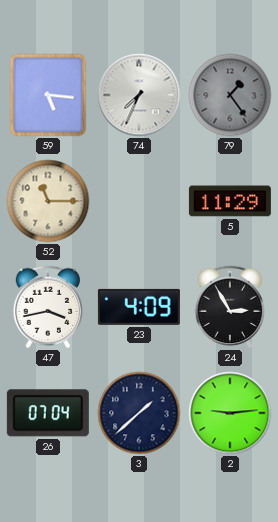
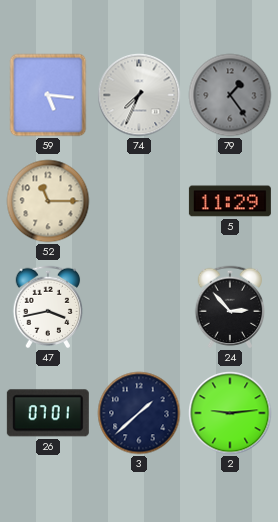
23: 4:09 -> none (139, 307)
24: 2:55 -> 2:53 (230, 307)
26: 07:04 -> 07:01 (48, 413)
